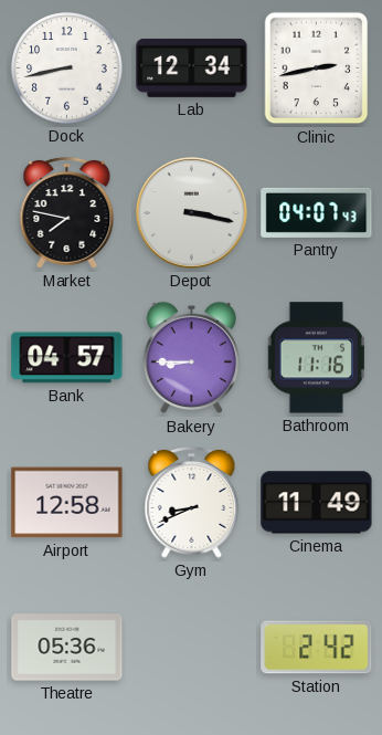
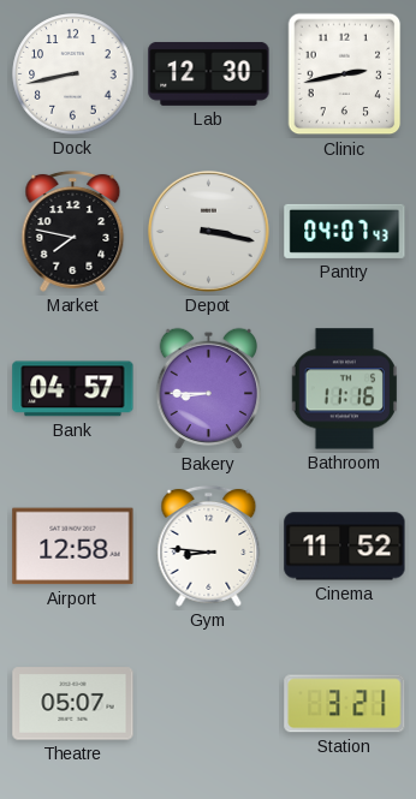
Lab: 12:34 -> 12:30 (209, 74)
Gym: 8:41 -> 8:46 (209, 545)
Cinema: 11:49 -> 11:52 (345, 547)
Theatre: 05:36 -> 05:07 (73, 704)
Station: 2:42 -> 3:21 (345, 704)
